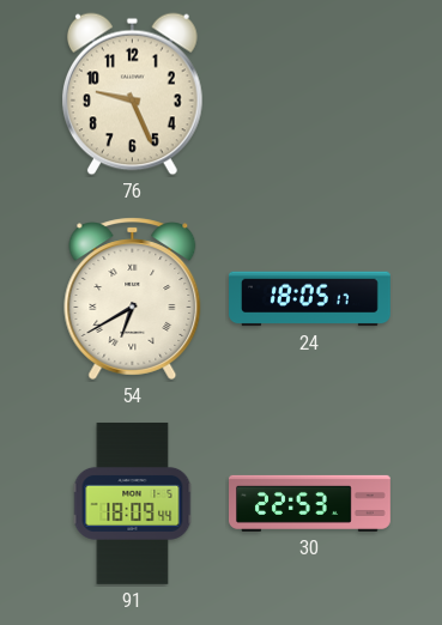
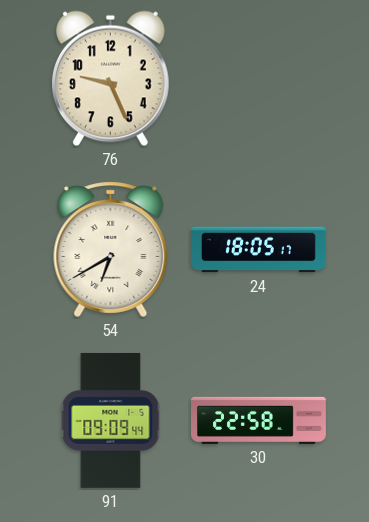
91: 18:09 -> 09:09 (111, 420)
30: 22:53 -> 22:58 (259, 420)
